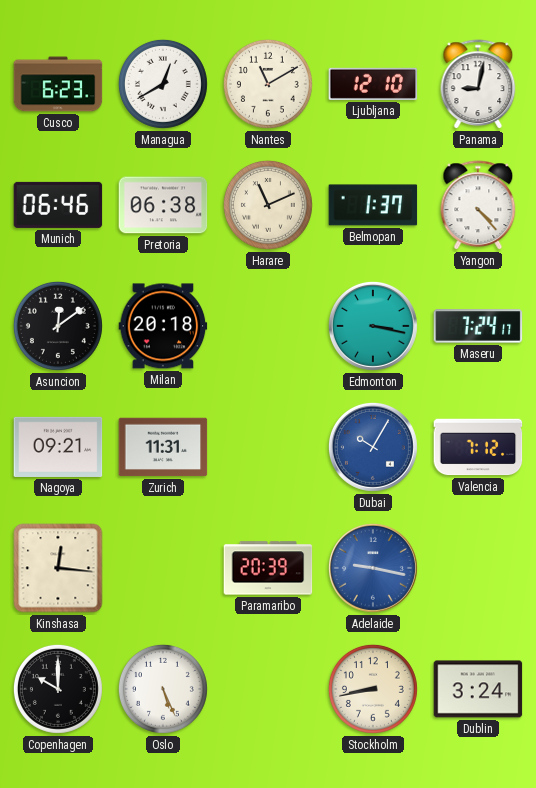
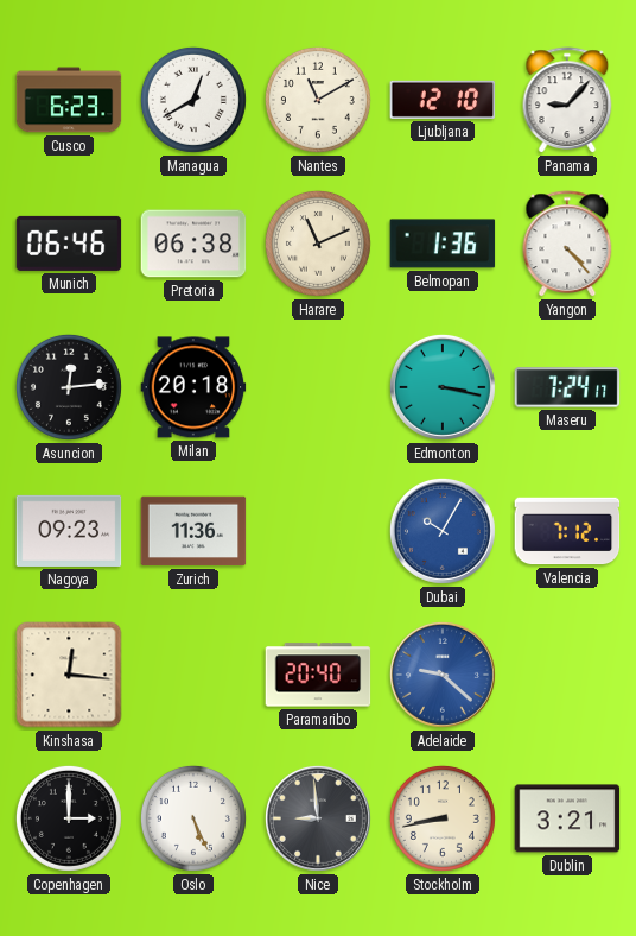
Panama: 9:02 -> 9:07 (567, 100)
Belmopan: 1:37 -> 1:36 (443, 244)
Asuncion: 12:09 -> 12:14 (69, 387)
Nagoya: 09:21 -> 09:23 (69, 531)
Zurich: 11:31 -> 11:36 (193, 531)
Paramaribo: 20:39 -> 20:40 (318, 675)
Adelaide: 9:17 -> 9:22 (443, 675)
Copenhagen: 10:00 -> 3:00 (69, 818)
Nice: none -> 8:59 (318, 818)
Dublin: 3:24 -> 3:21 (567, 818)
